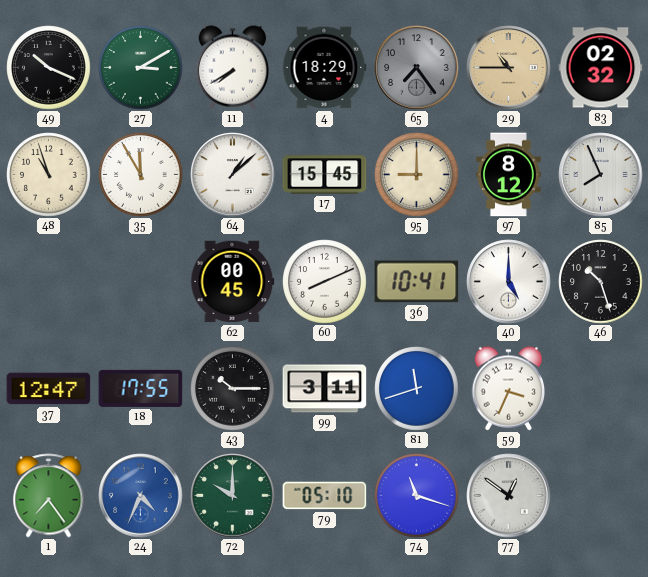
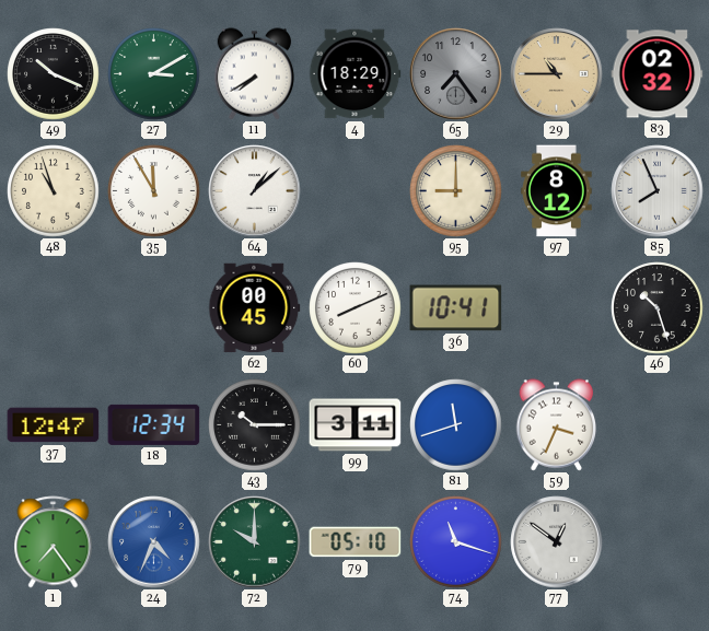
17: 15:45 -> none (325, 175)
40: 5:00 -> none (509, 282)
18: 17:55 -> 12:34 (154, 424)
